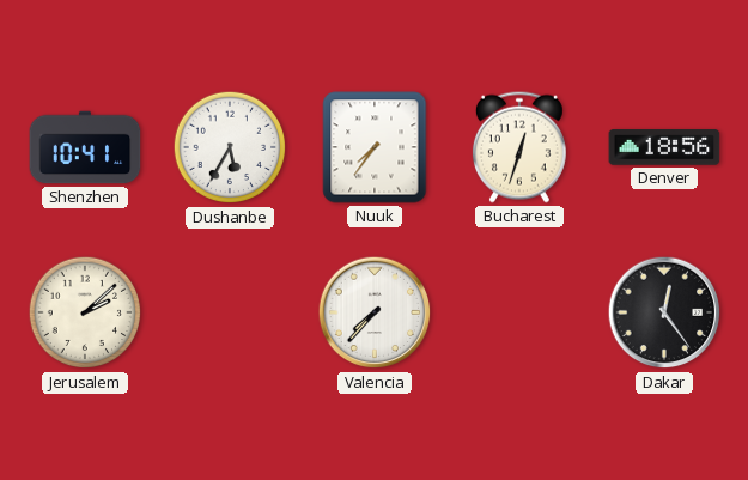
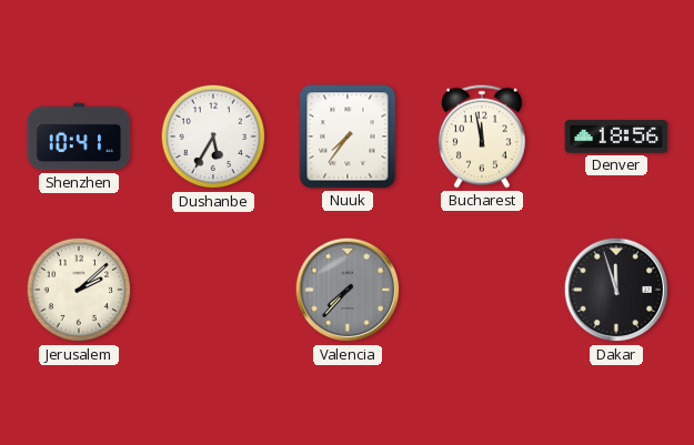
Bucharest: 12:33 -> 11:58 (482, 136)
Valencia dial: white -> grey (348, 290)
Dakar: 12:24 -> 11:57 (616, 290)
